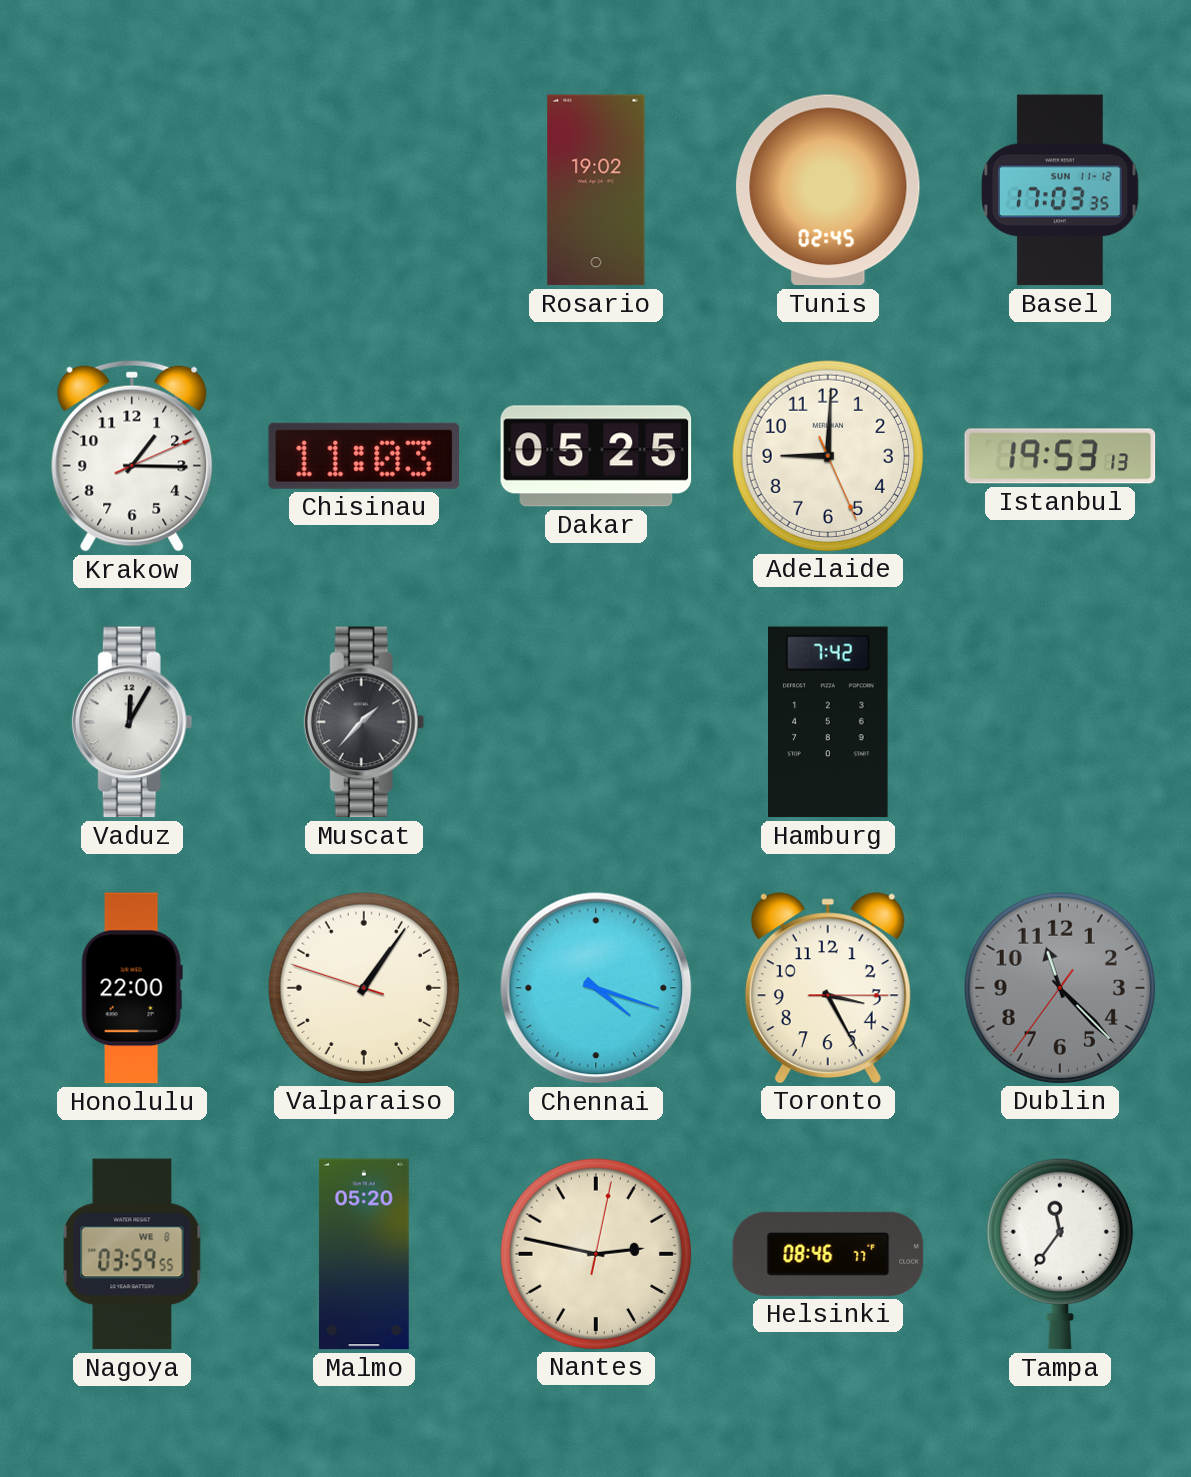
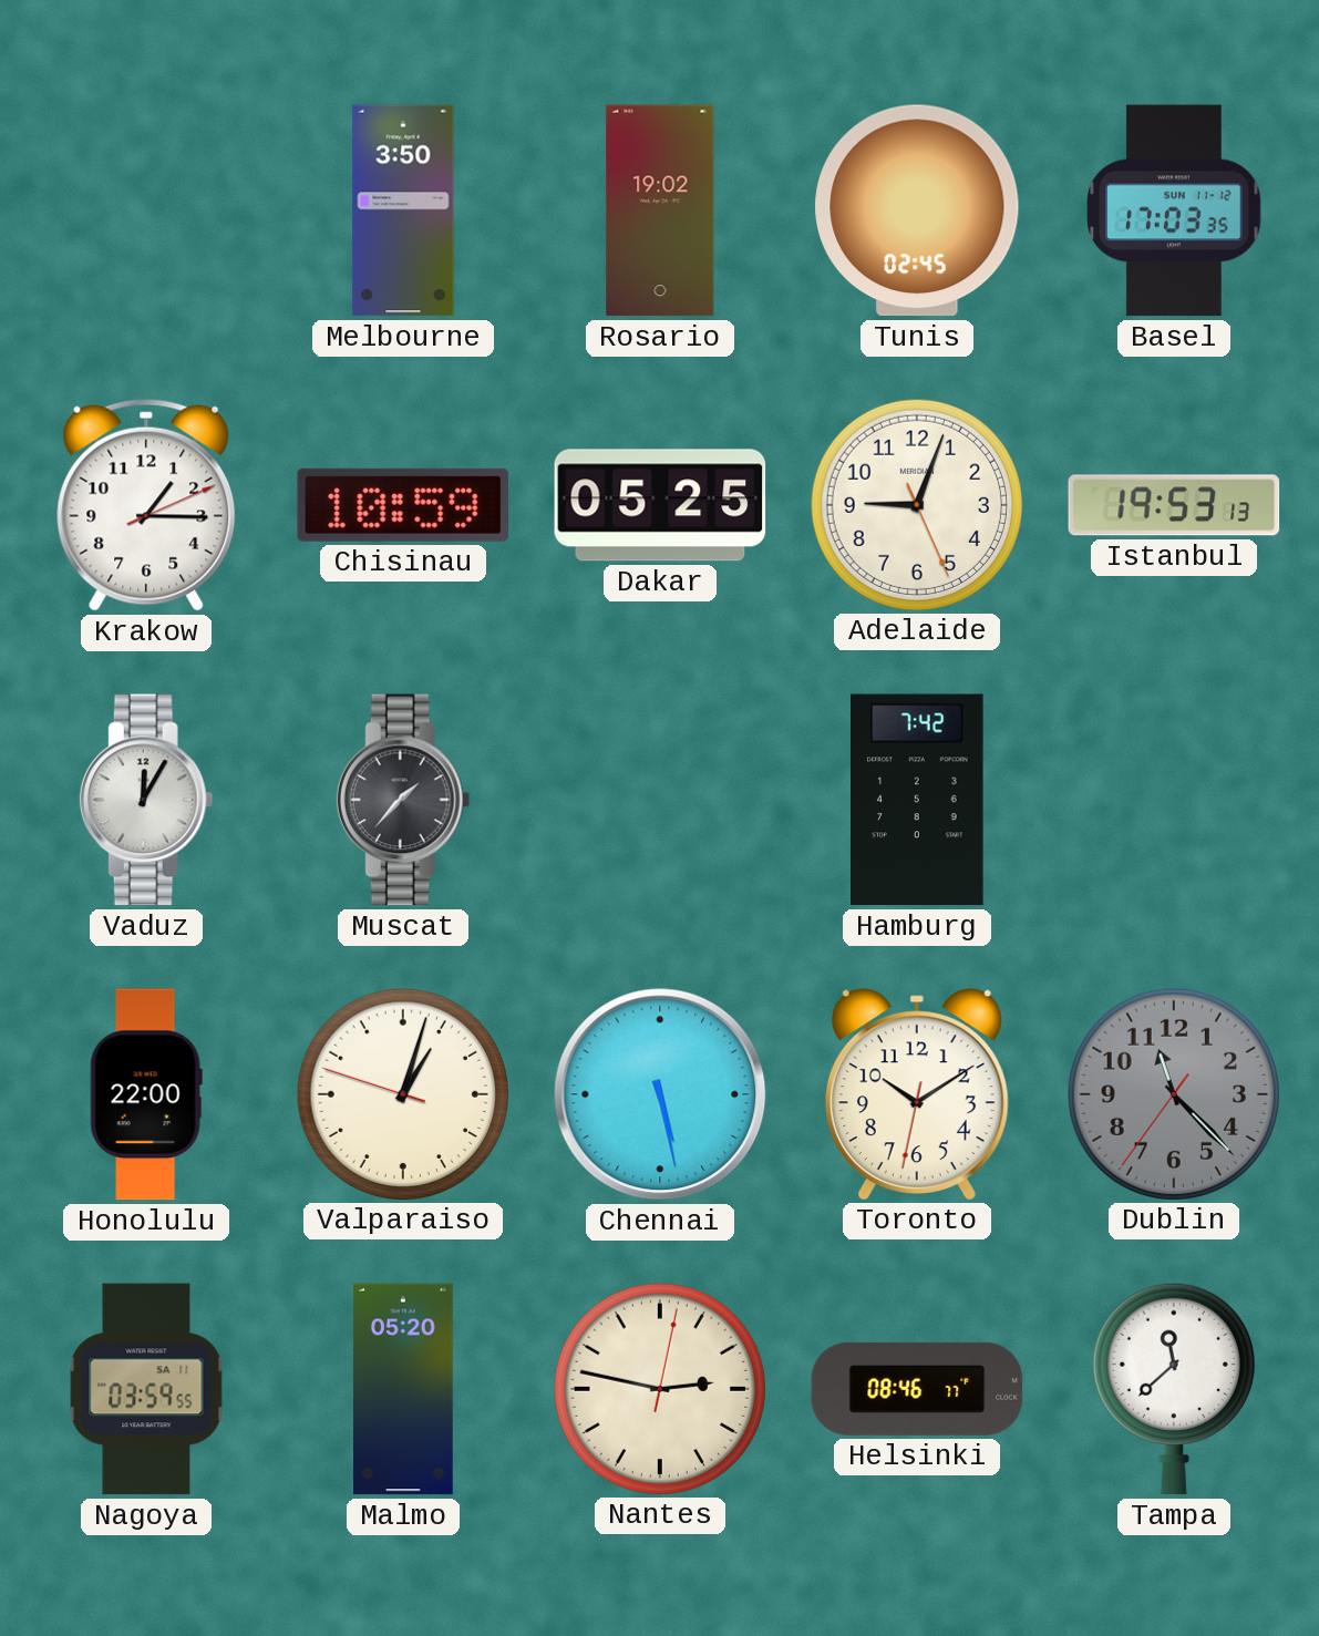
Melbourne: none -> 3:50 (403, 210)
Chisinau: 11:03 -> 10:59 (402, 505)
Adelaide: 9:00 -> 9:03 (916, 504)
Valparaiso: 1:05 -> 1:02 (402, 1093)
Chennai: 4:18 -> 5:28 (660, 1094)
Toronto: 3:25 -> 10:09 (917, 1094)
Nagoya date: WE 8 -> SA 11 (146, 1389)
Tampa: 11:36 -> 11:38 (1174, 1389)
